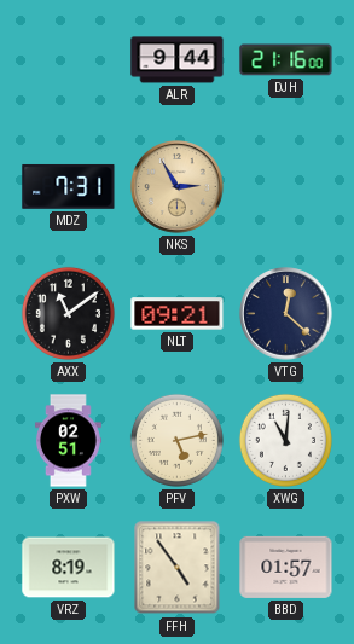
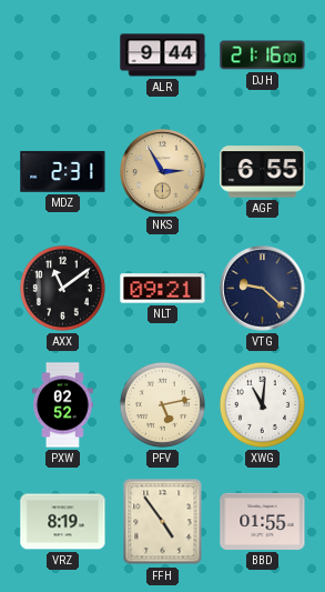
MDZ: 7:31 -> 2:31 (63, 172)
AGF: none -> 6:55 (263, 172)
VTG: 12:22 -> 9:22 (263, 289)
PXW: 02:51 -> 02:52 (62, 405)
BBD: 01:57 -> 01:55 (263, 521)
